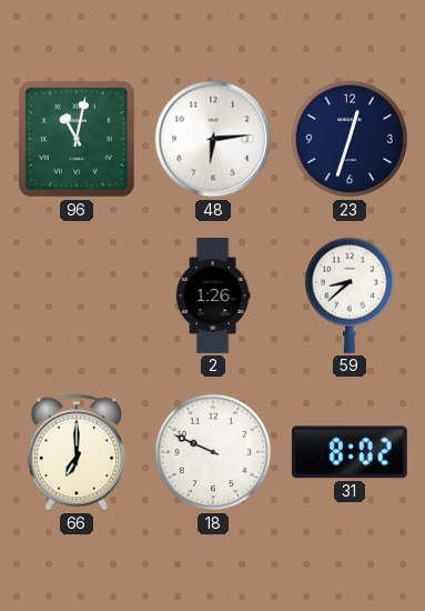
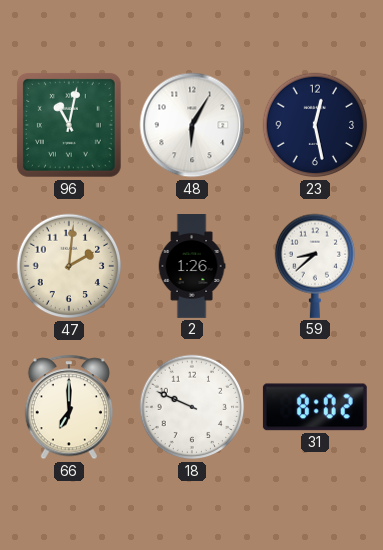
48: 6:14 -> 6:05 (192, 125)
23: 12:33 -> 12:28 (315, 125)
47: none -> 2:01 (69, 266)
